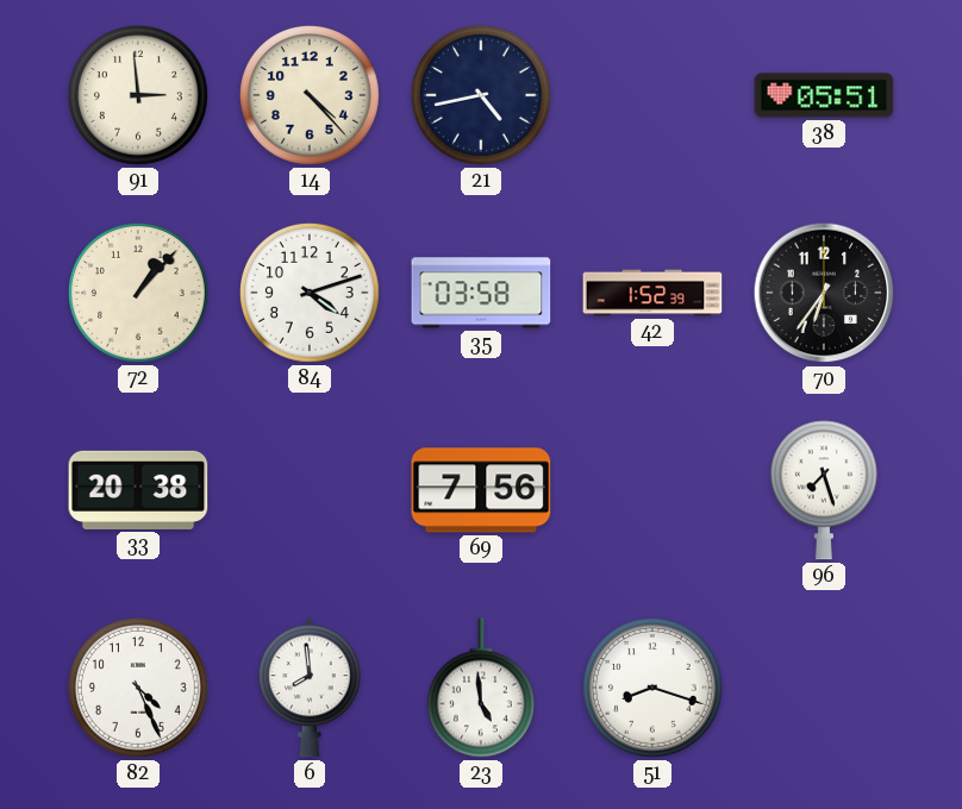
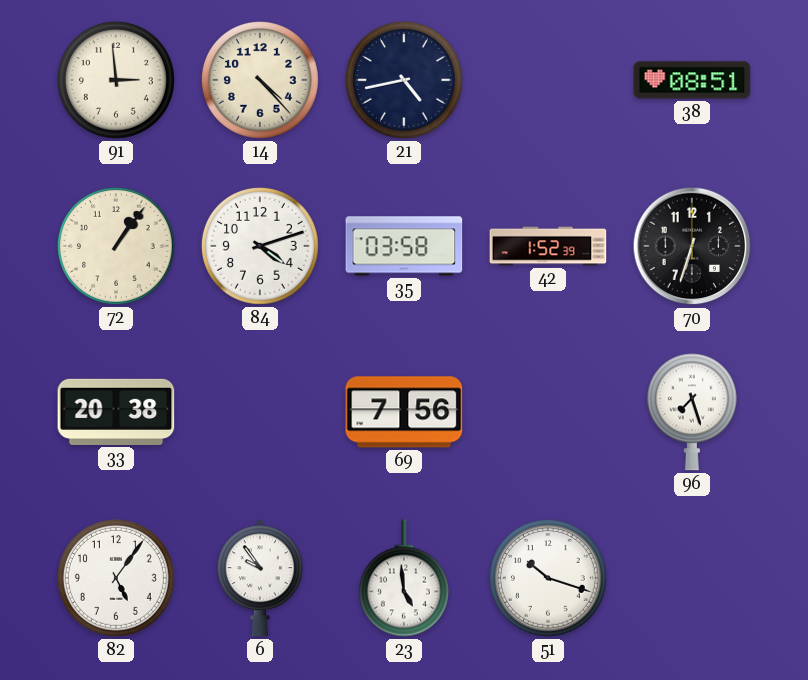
38: 05:51 -> 08:51 (692, 80)
72: 1:07 -> 1:06 (116, 246)
70: 6:36 -> 6:33 (692, 246)
82: 4:26 -> 5:06 (116, 578)
6: 7:59 -> 9:54 (260, 578)
51: 8:18 -> 10:18 (548, 578)
